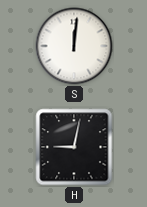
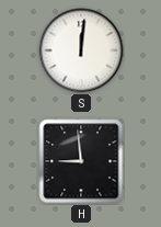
H: 9:02 -> 8:59 (81, 161)
